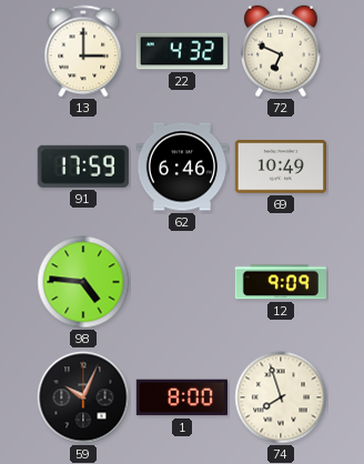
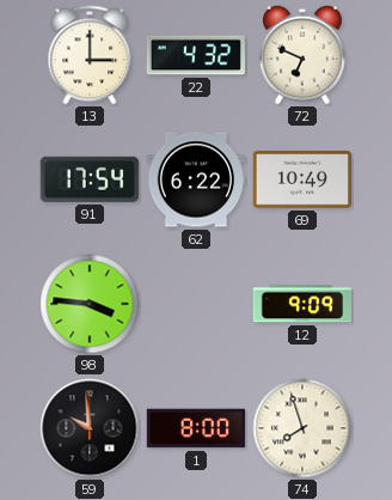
91: 17:59 -> 17:54 (90, 179)
62: 6:46 -> 6:22 (195, 179)
98: 4:46 -> 3:46 (90, 304)
59: 10:04 -> 9:59 (90, 428)
